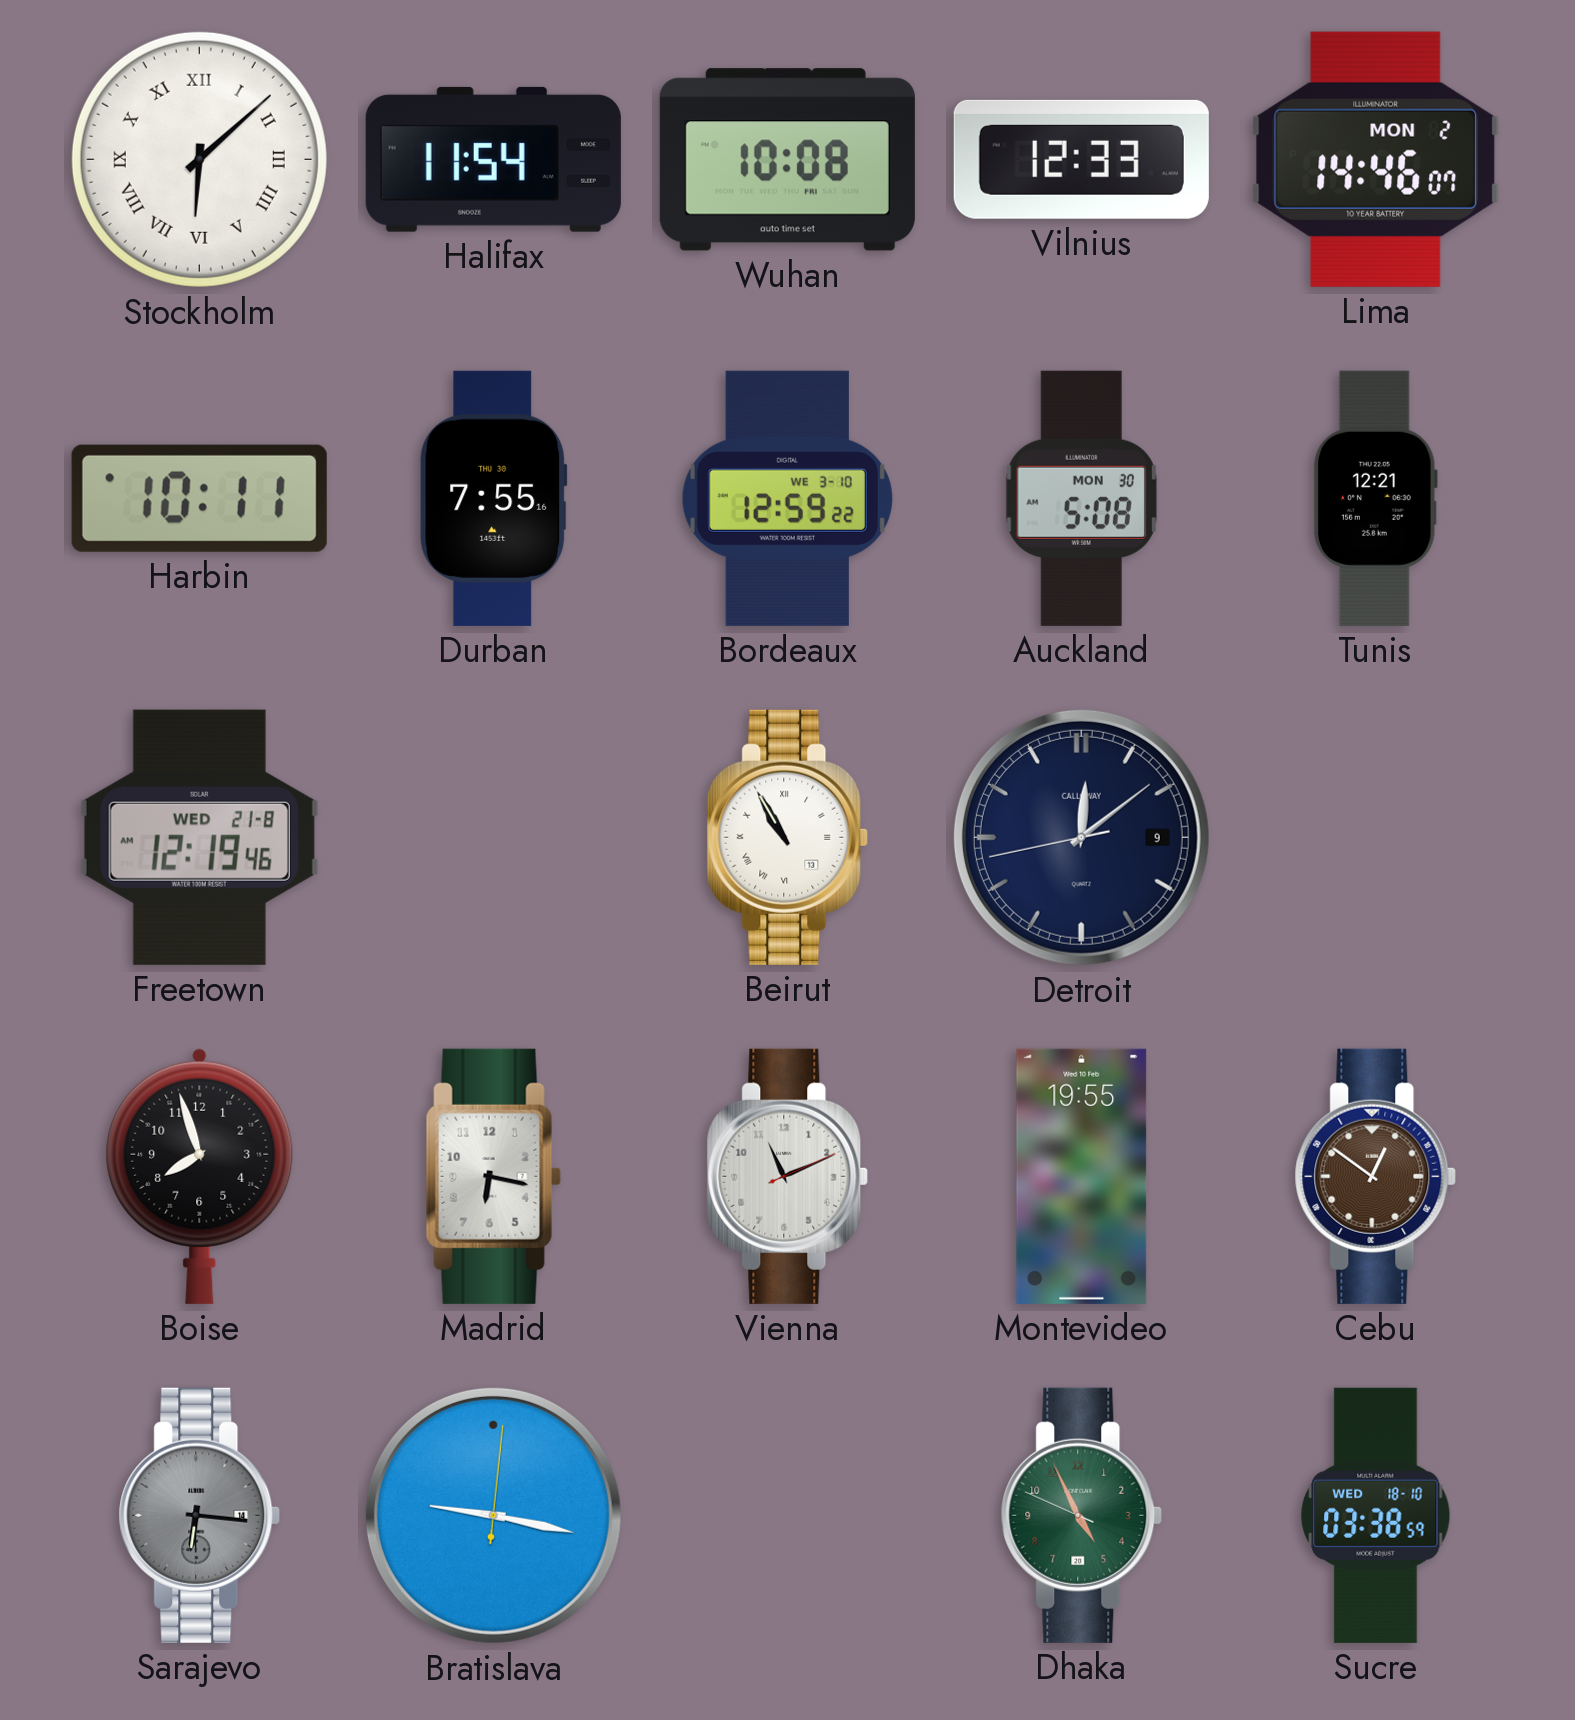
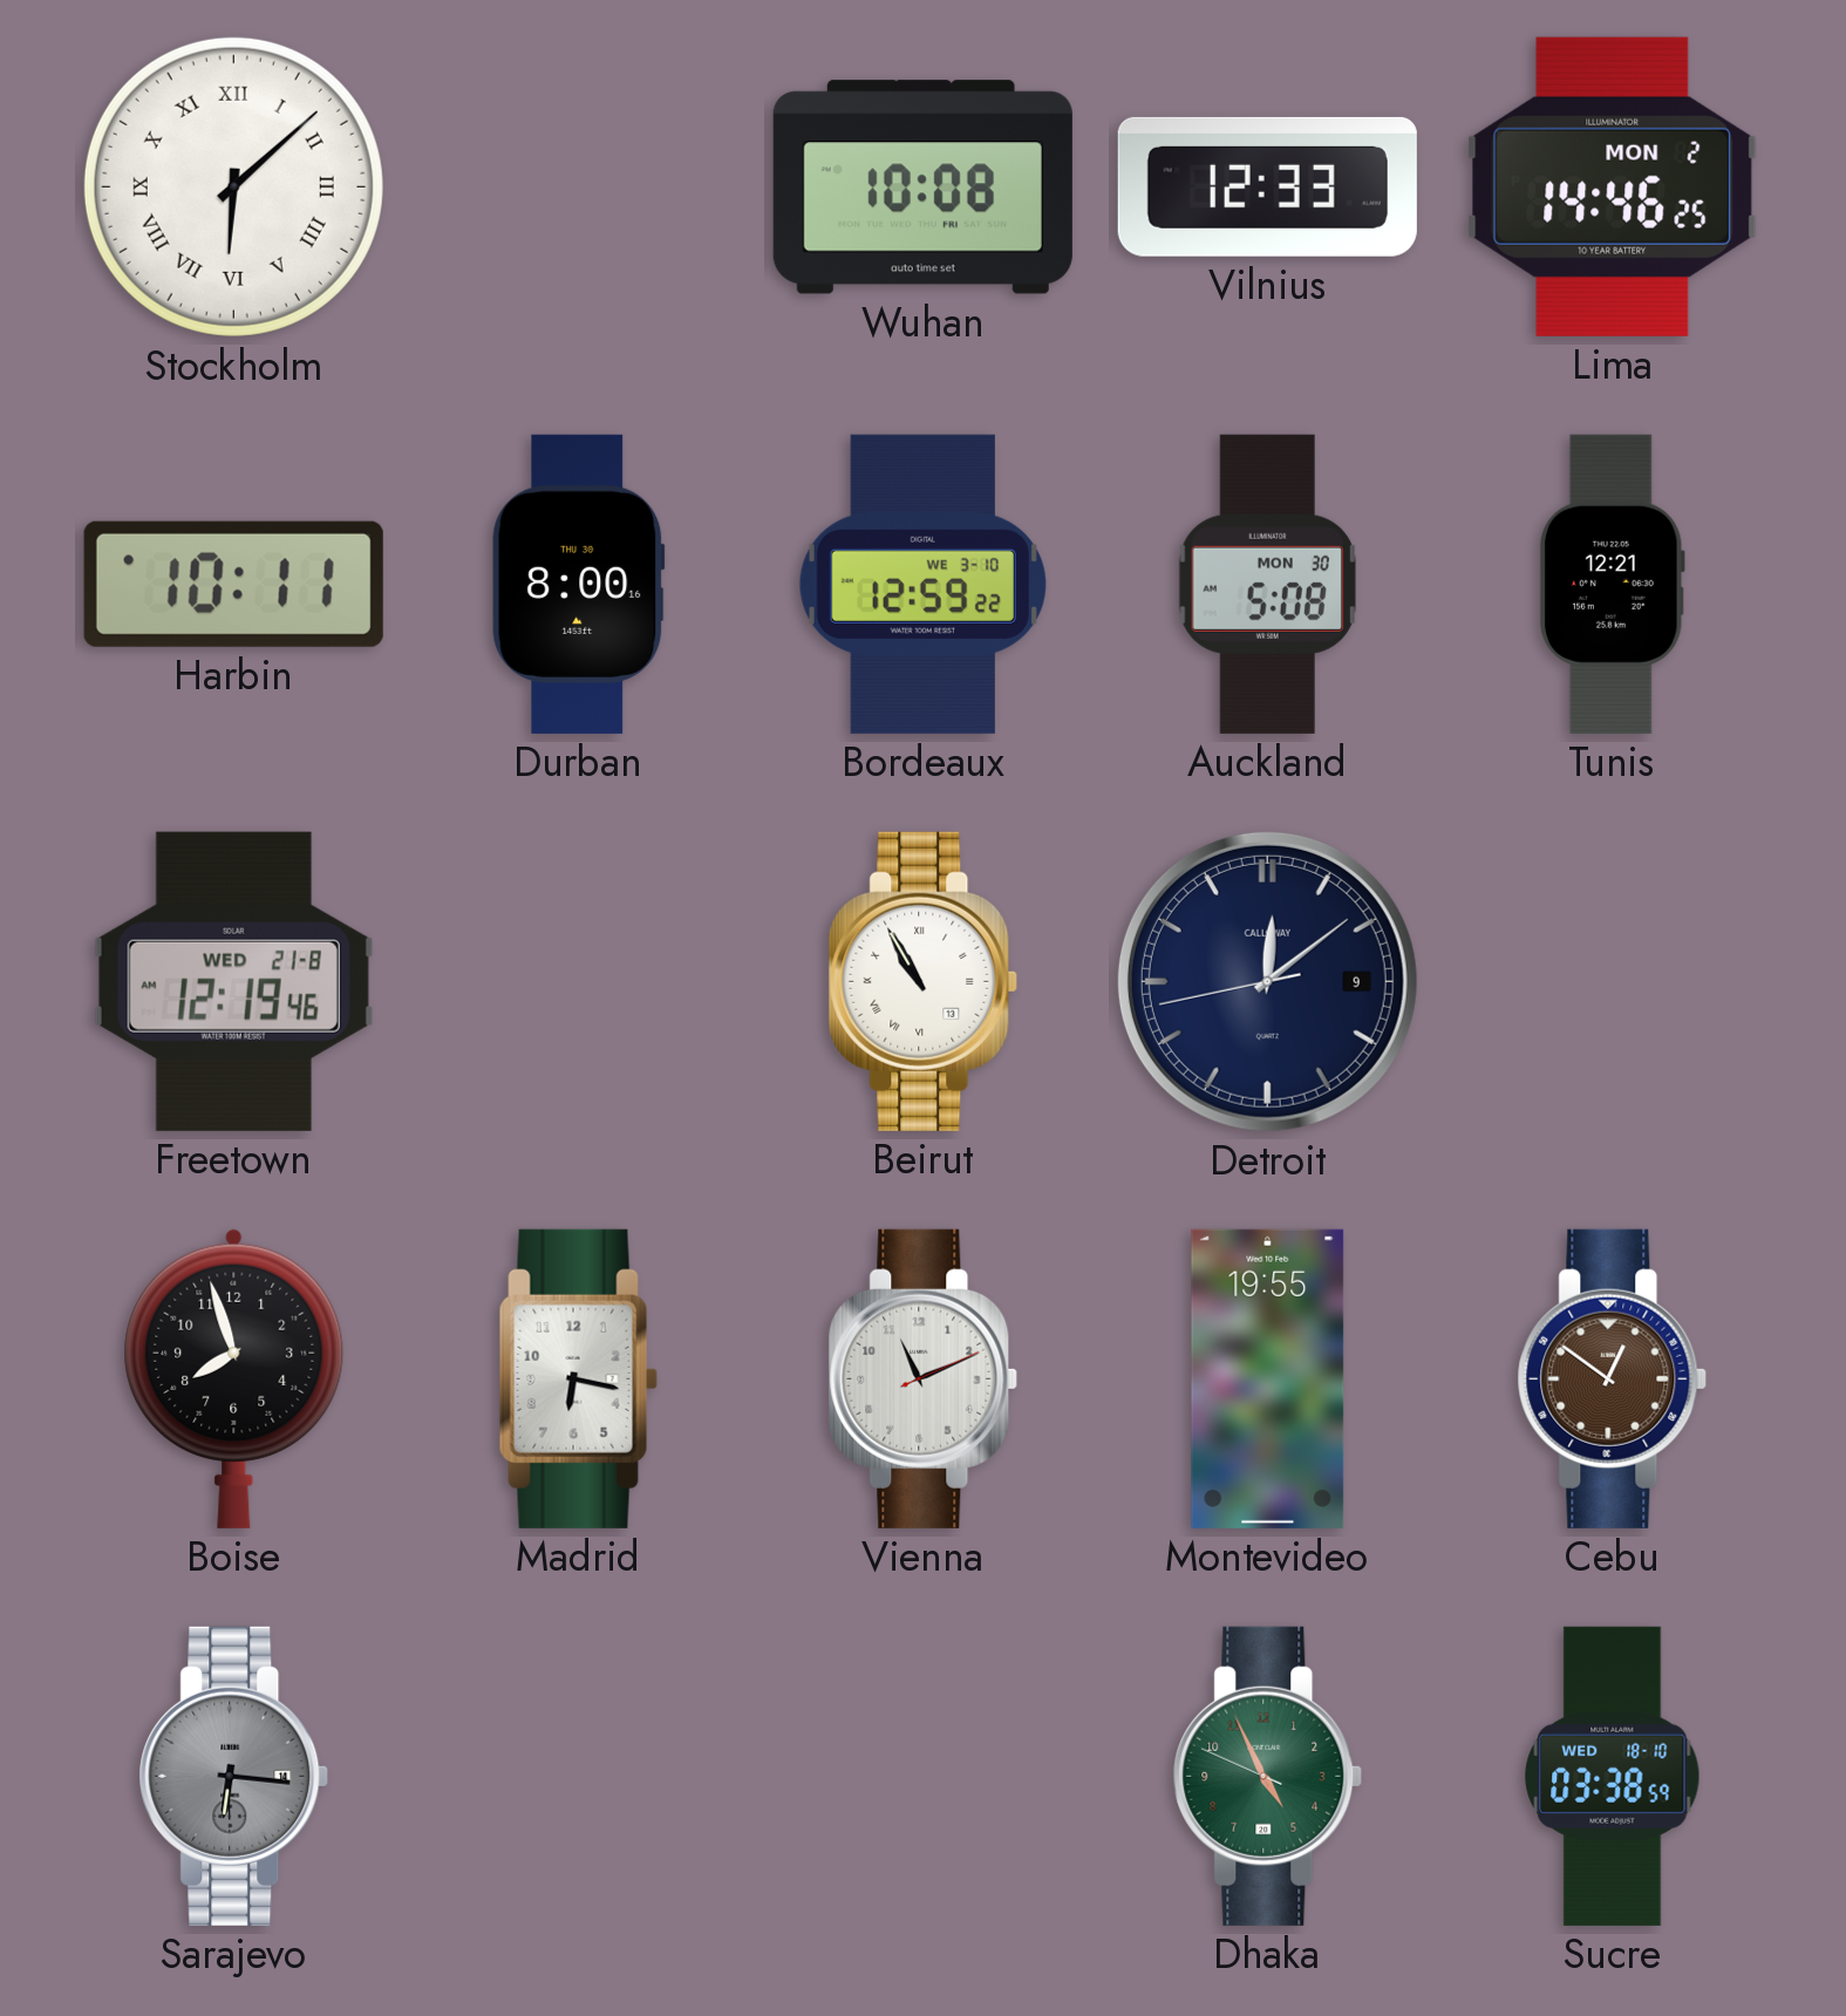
Halifax: 11:54 -> none (493, 159)
Lima: 14:46:07 -> 14:46:25 (1613, 186)
Durban: 7:55 -> 8:00 (579, 584)
Bratislava: 9:17 -> none (493, 1515)
